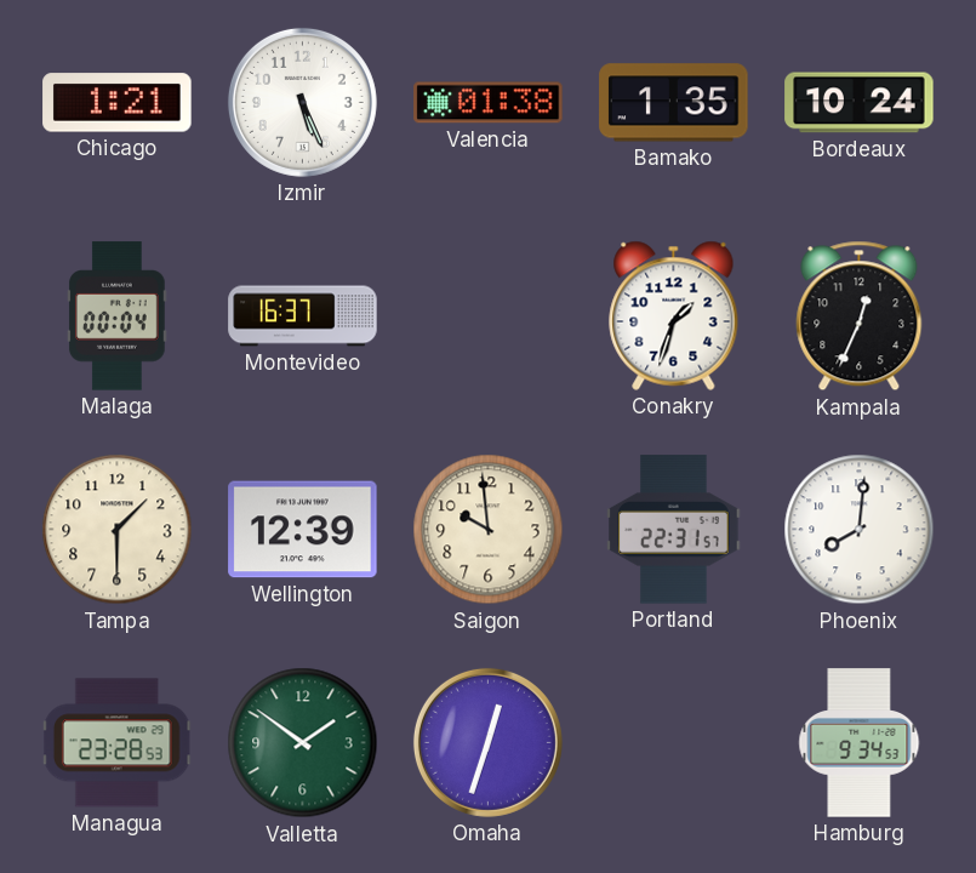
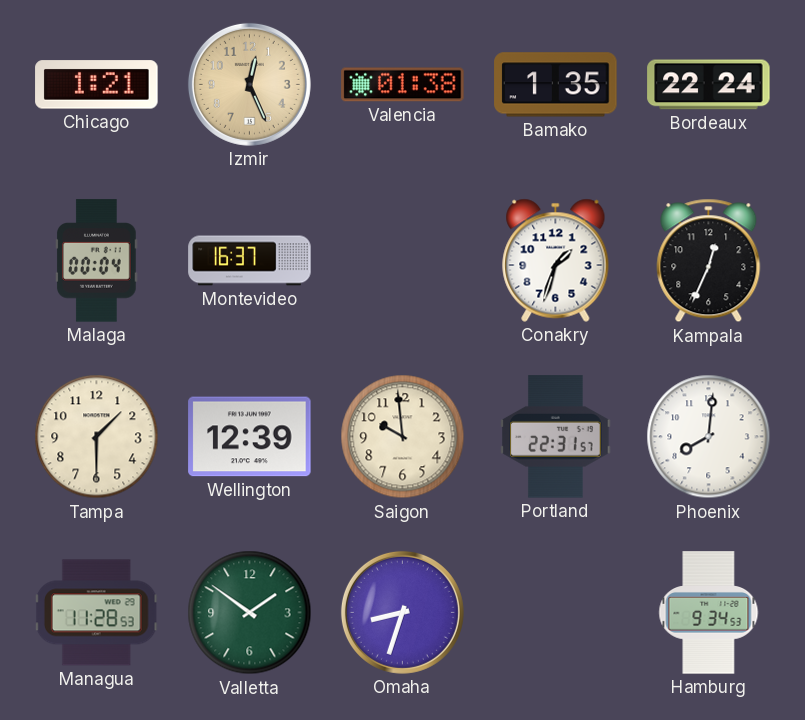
Izmir: 5:26 -> 12:26 (249, 84)
Izmir dial: white -> champagne (249, 84)
Bordeaux: 10:24 -> 22:24 (709, 85)
Managua: 23:28 -> 11:28 (97, 613)
Omaha: 12:33 -> 8:33 (402, 612)
